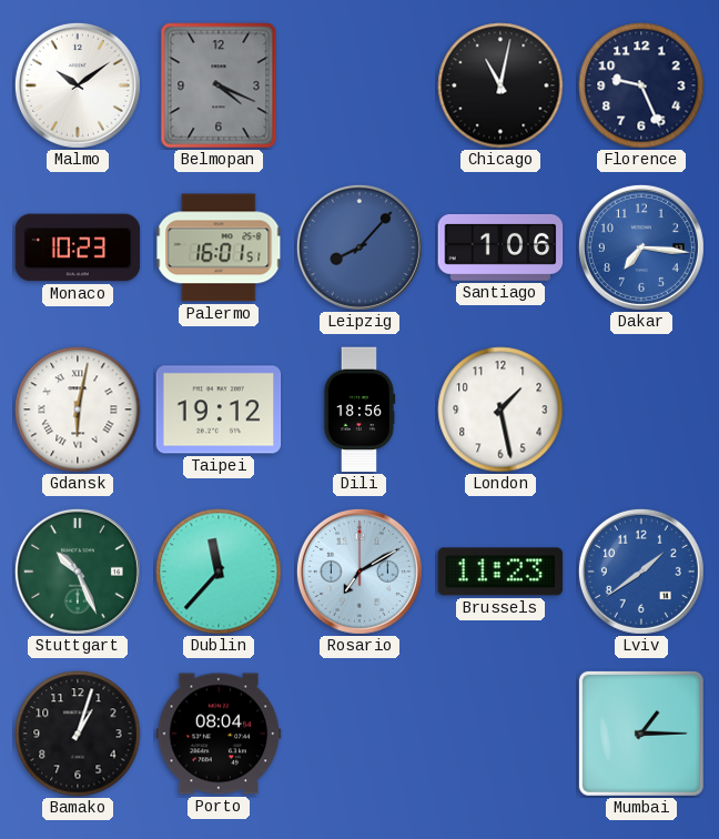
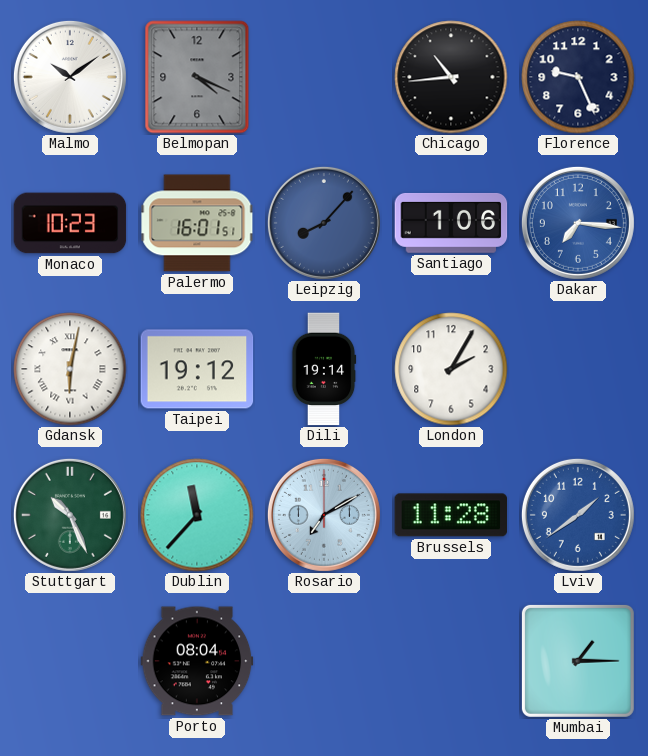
Chicago: 11:02 -> 10:44 (451, 77)
Dili: 18:56 -> 19:14 (324, 369)
London: 1:28 -> 2:05 (451, 369)
Brussels: 11:23 -> 11:28 (451, 515)
Bamako: 1:03 -> none (78, 734)
